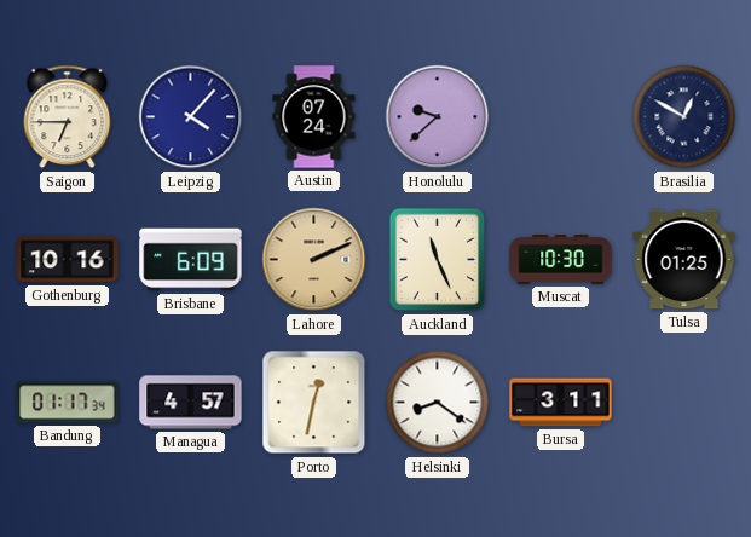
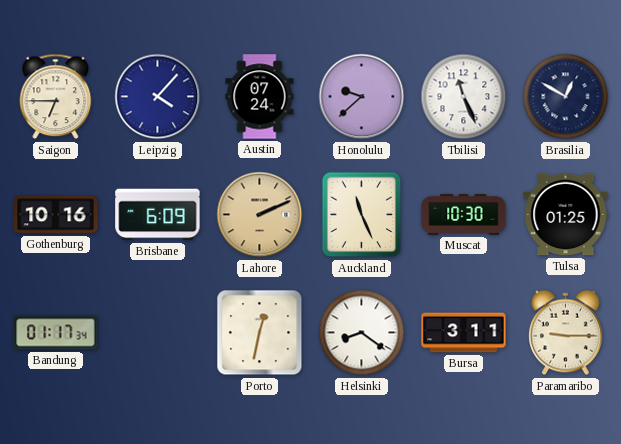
Tbilisi: none -> 11:26 (464, 97)
Managua: 4:57 -> none (191, 403)
Paramaribo: none -> 9:15 (566, 333)
